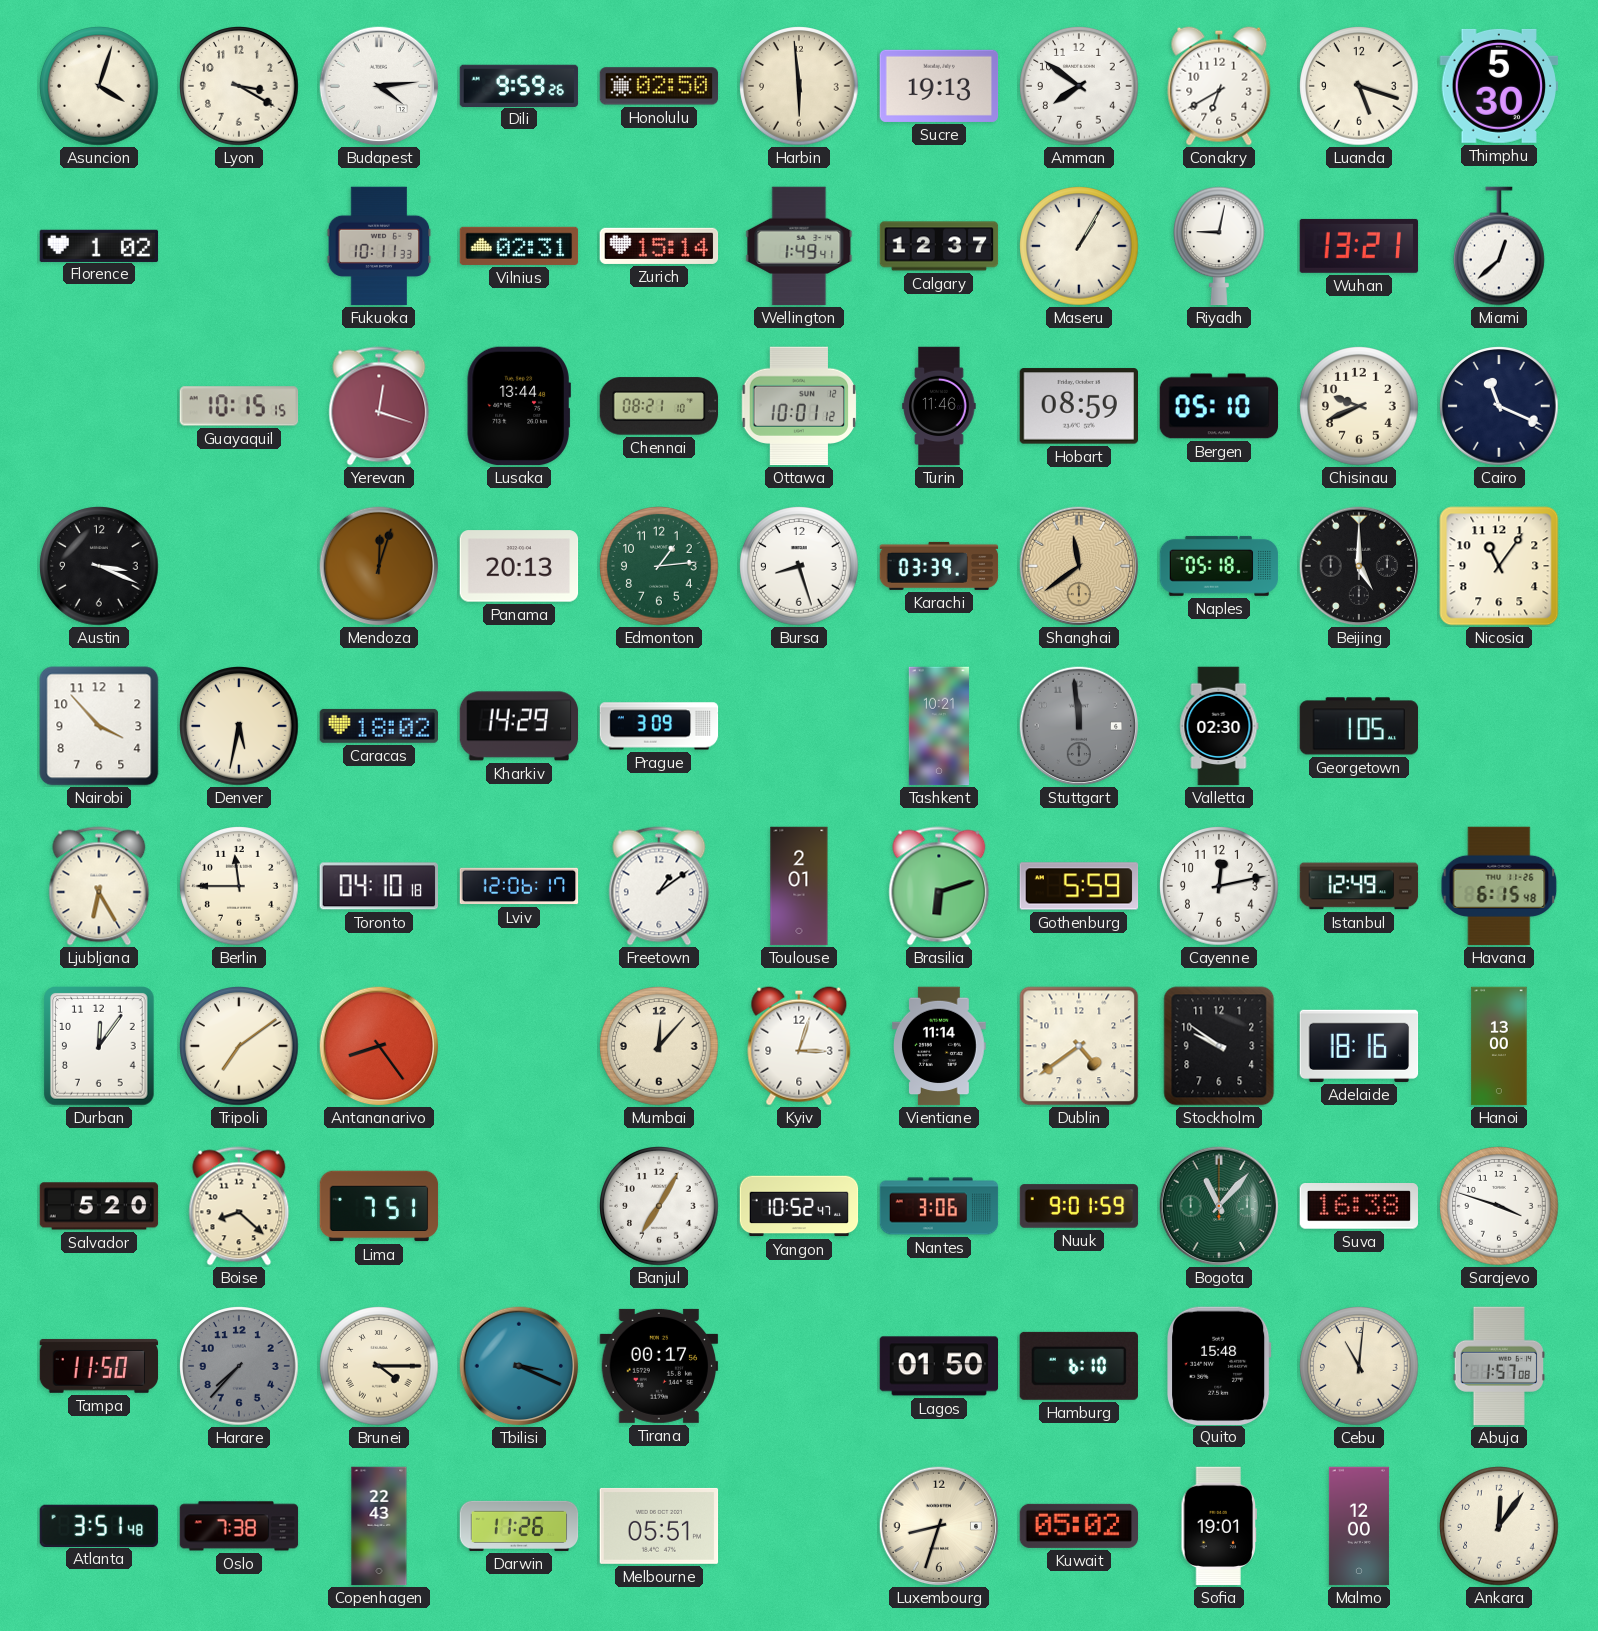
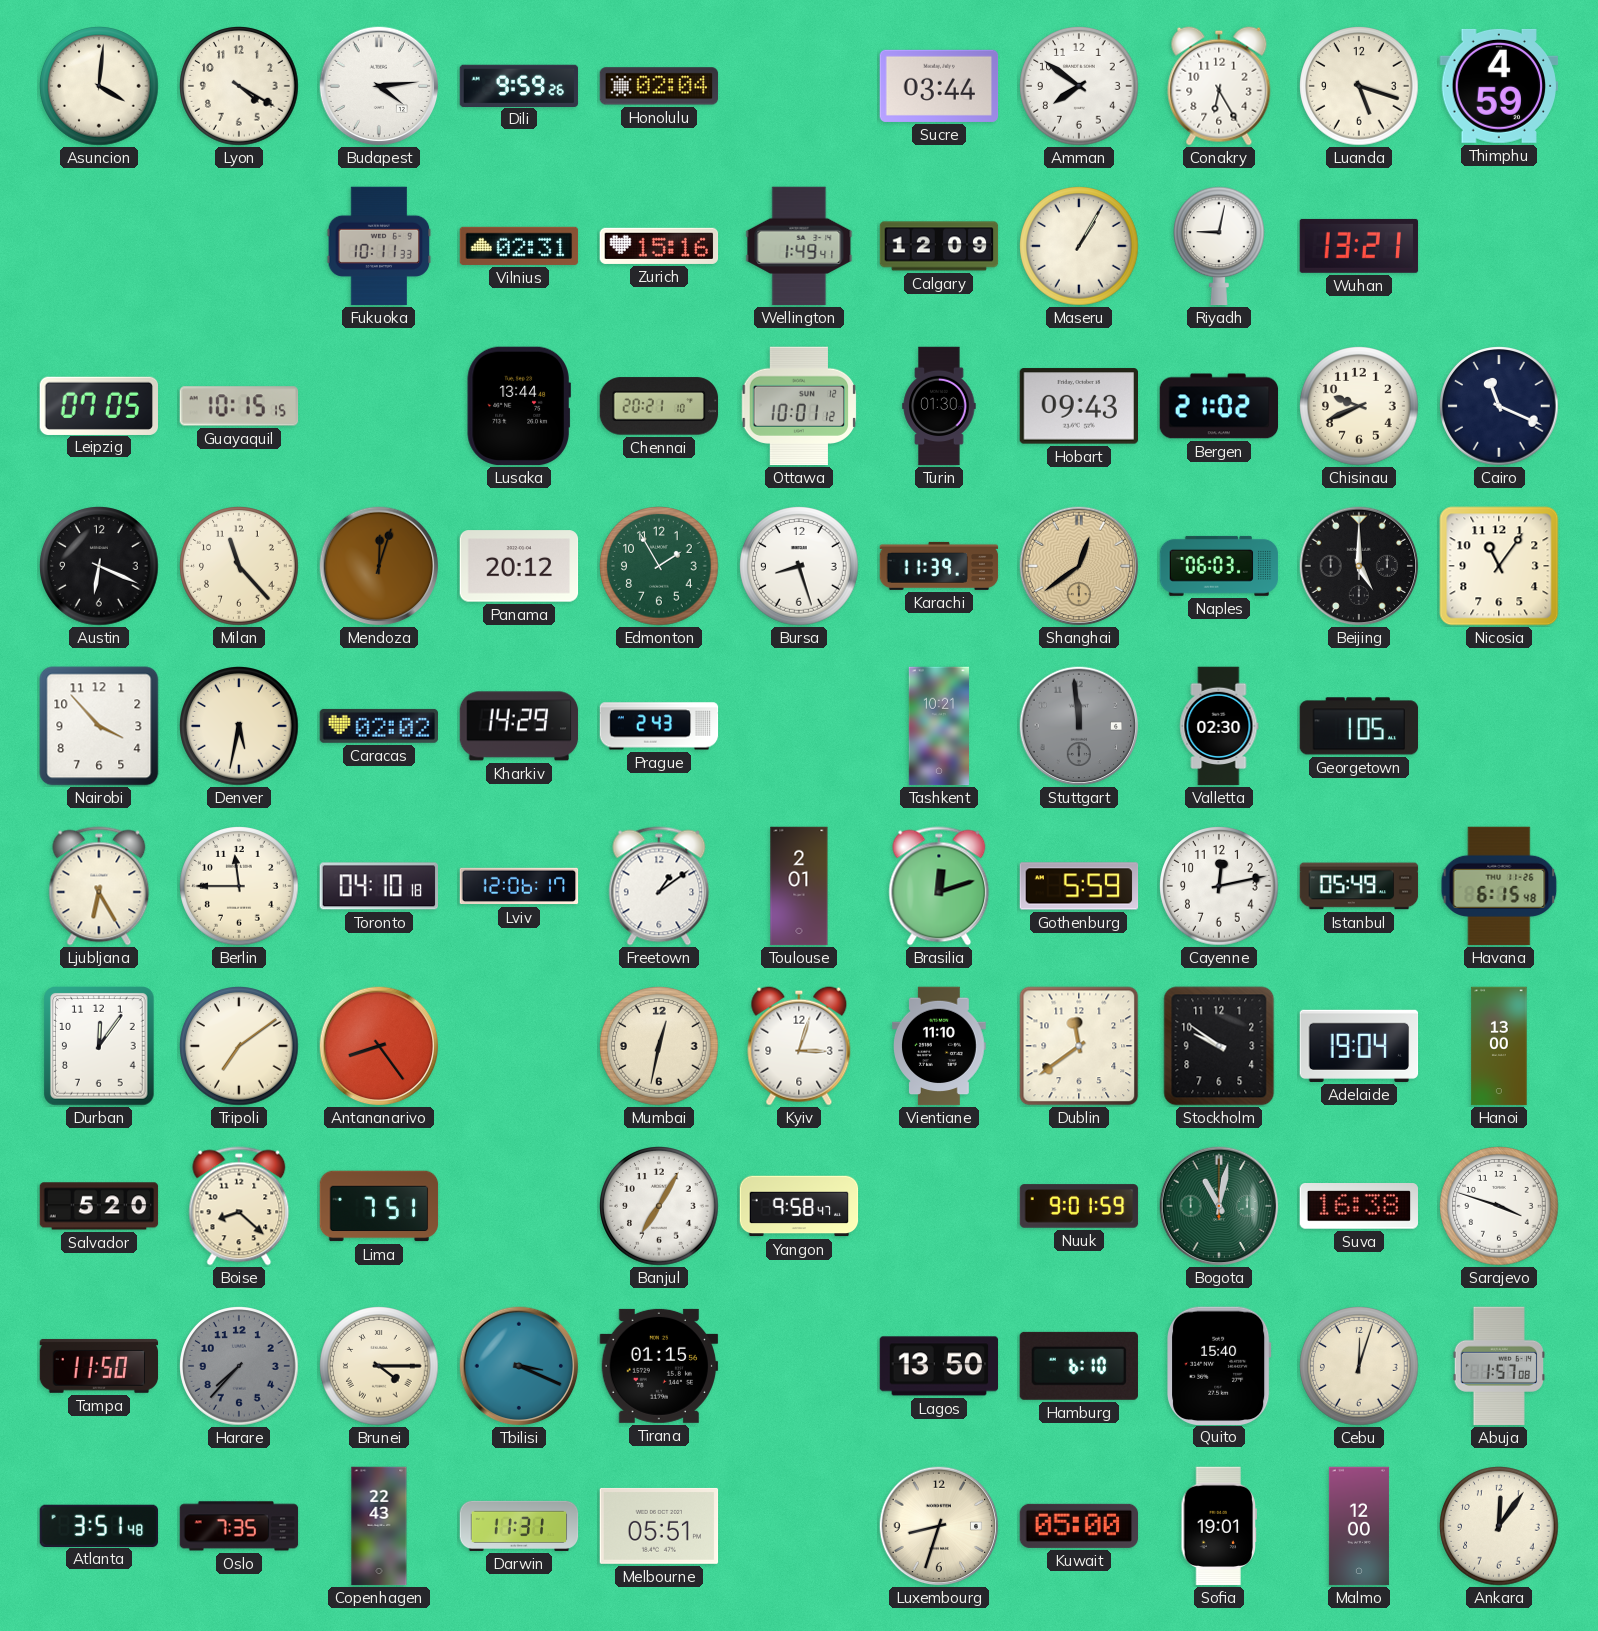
Asuncion: 4:03 -> 4:01 (99, 86)
Lyon: 3:20 -> 4:20 (239, 86)
Honolulu: 02:50 -> 02:04 (659, 86)
Harbin: 5:59 -> none (799, 86)
Sucre: 19:13 -> 03:44 (939, 86)
Conakry: 6:40 -> 6:25 (1219, 86)
Thimphu: 5:30 -> 4:59 (1499, 86)
Florence: 1:02 -> none (99, 245)
Zurich: 15:14 -> 15:16 (659, 246)
Calgary: 12:37 -> 12:09 (939, 246)
Miami: 12:38 -> none (1500, 246)
Leipzig: none -> 07:05 (99, 405)
Yerevan: 12:18 -> none (379, 406)
Chennai: 08:21 -> 20:21 (659, 406)
Turin: 11:46 -> 01:30 (939, 406)
Hobart: 08:59 -> 09:43 (1078, 406)
Bergen: 05:10 -> 21:02 (1219, 406)
Austin: 3:19 -> 6:19 (99, 566)
Milan: none -> 11:23 (239, 566)
Panama: 20:13 -> 20:12 (519, 566)
Edmonton: 1:14 -> 1:55 (659, 566)
Karachi: 03:39 -> 11:39 (939, 566)
Shanghai: 11:39 -> 12:39 (1079, 566)
Naples: 05:18 -> 06:03 (1219, 566)
Caracas: 18:02 -> 02:02 (379, 726)
Prague: 3:09 -> 2:43 (659, 726)
Brasilia: 6:12 -> 12:12 (939, 886)
Istanbul: 12:49 -> 05:49 (1359, 886)
Mumbai: 12:07 -> 12:32 (659, 1046)
Vientiane: 11:14 -> 11:10 (940, 1046)
Dublin: 4:39 -> 11:39 (1079, 1046)
Adelaide: 18:16 -> 19:04 (1359, 1046)
Yangon: 10:52 -> 9:58 (799, 1206)
Nantes: 3:06 -> none (939, 1206)
Bogota: 11:07 -> 11:02 (1219, 1206)
Tirana: 00:17 -> 01:15 (659, 1366)
Lagos: 01:50 -> 13:50 (939, 1366)
Quito: 15:48 -> 15:40 (1219, 1365)
Cebu: 11:01 -> 12:03 (1359, 1366)
Oslo: 7:38 -> 7:35 (239, 1526)
Darwin: 11:26 -> 11:31 (519, 1526)
Kuwait: 05:02 -> 05:00 (1079, 1526)
